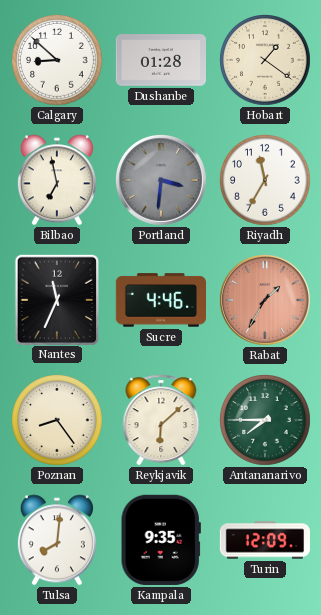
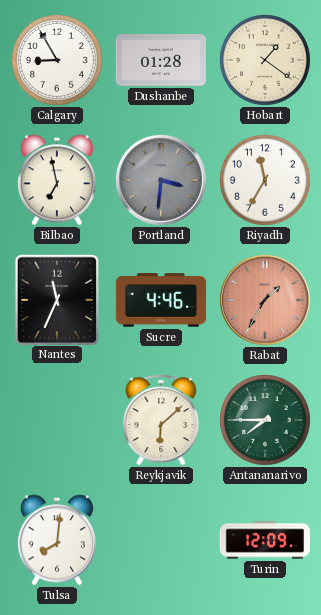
Calgary: 8:52 -> 8:55 (58, 61)
Poznan: 8:24 -> none (58, 421)
Kampala: 9:35 -> none (161, 540)
